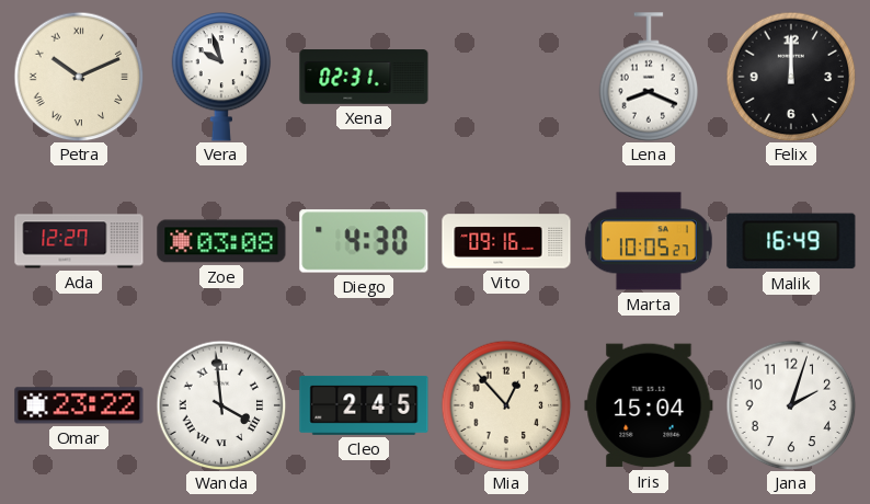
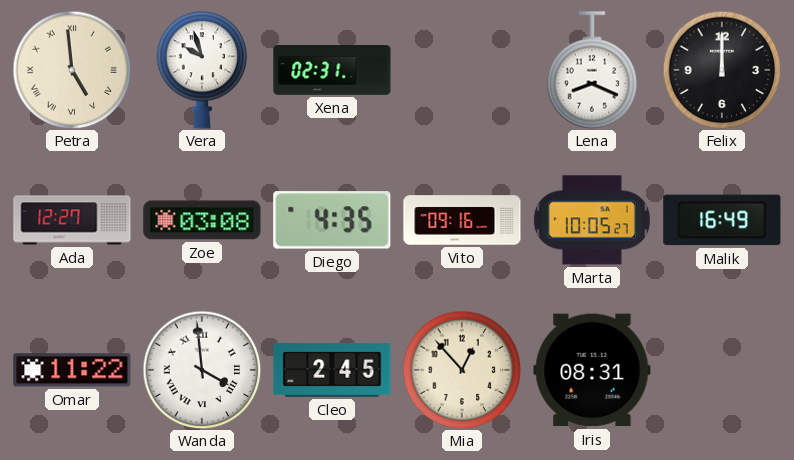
Petra: 10:11 -> 4:59 (72, 70)
Diego: 4:30 -> 4:35 (332, 220)
Omar: 23:22 -> 11:22 (72, 370)
Iris: 15:04 -> 08:31 (592, 370)
Jana: 2:03 -> none (791, 405)
